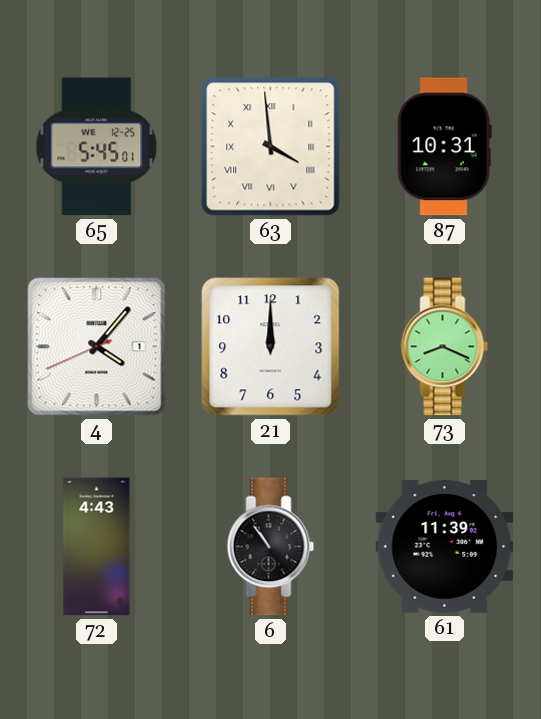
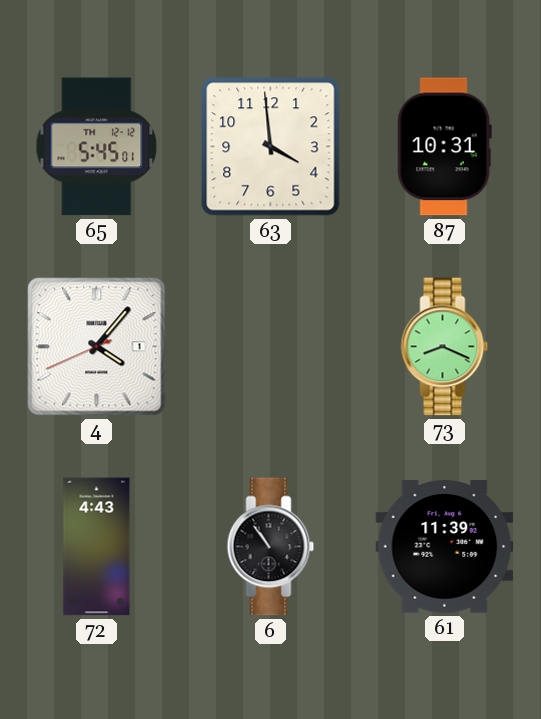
65 date: WE 12-25 -> TH 12-12 (97, 147)
63 numerals: Roman -> Arabic (271, 147)
21: 12:00 -> none (271, 347)
